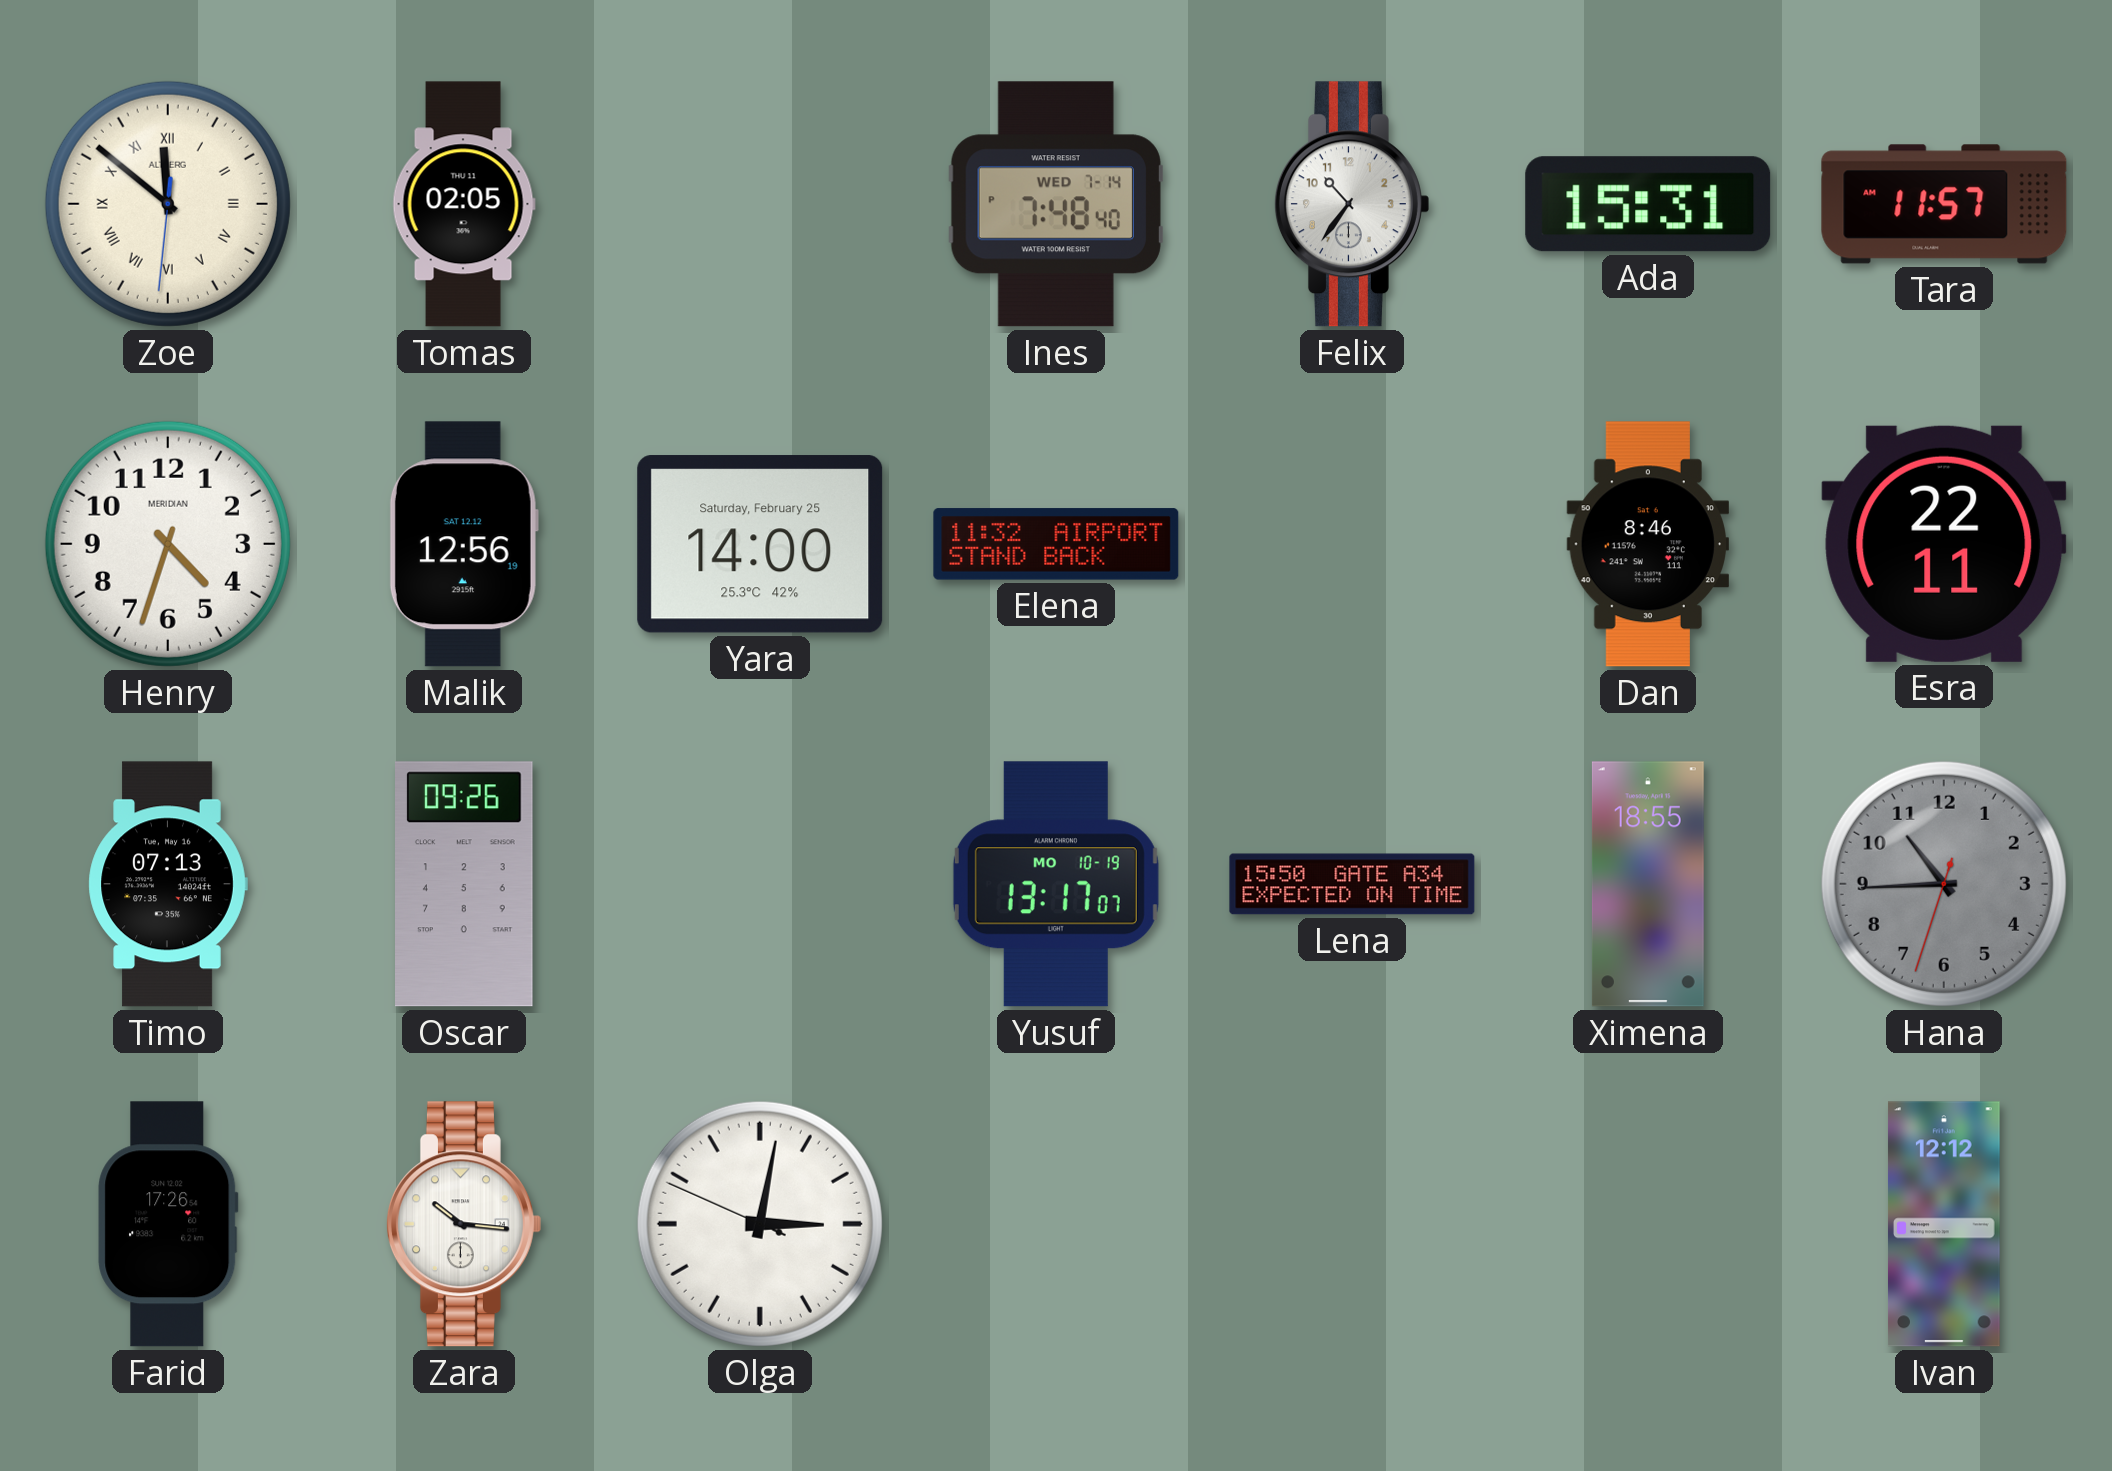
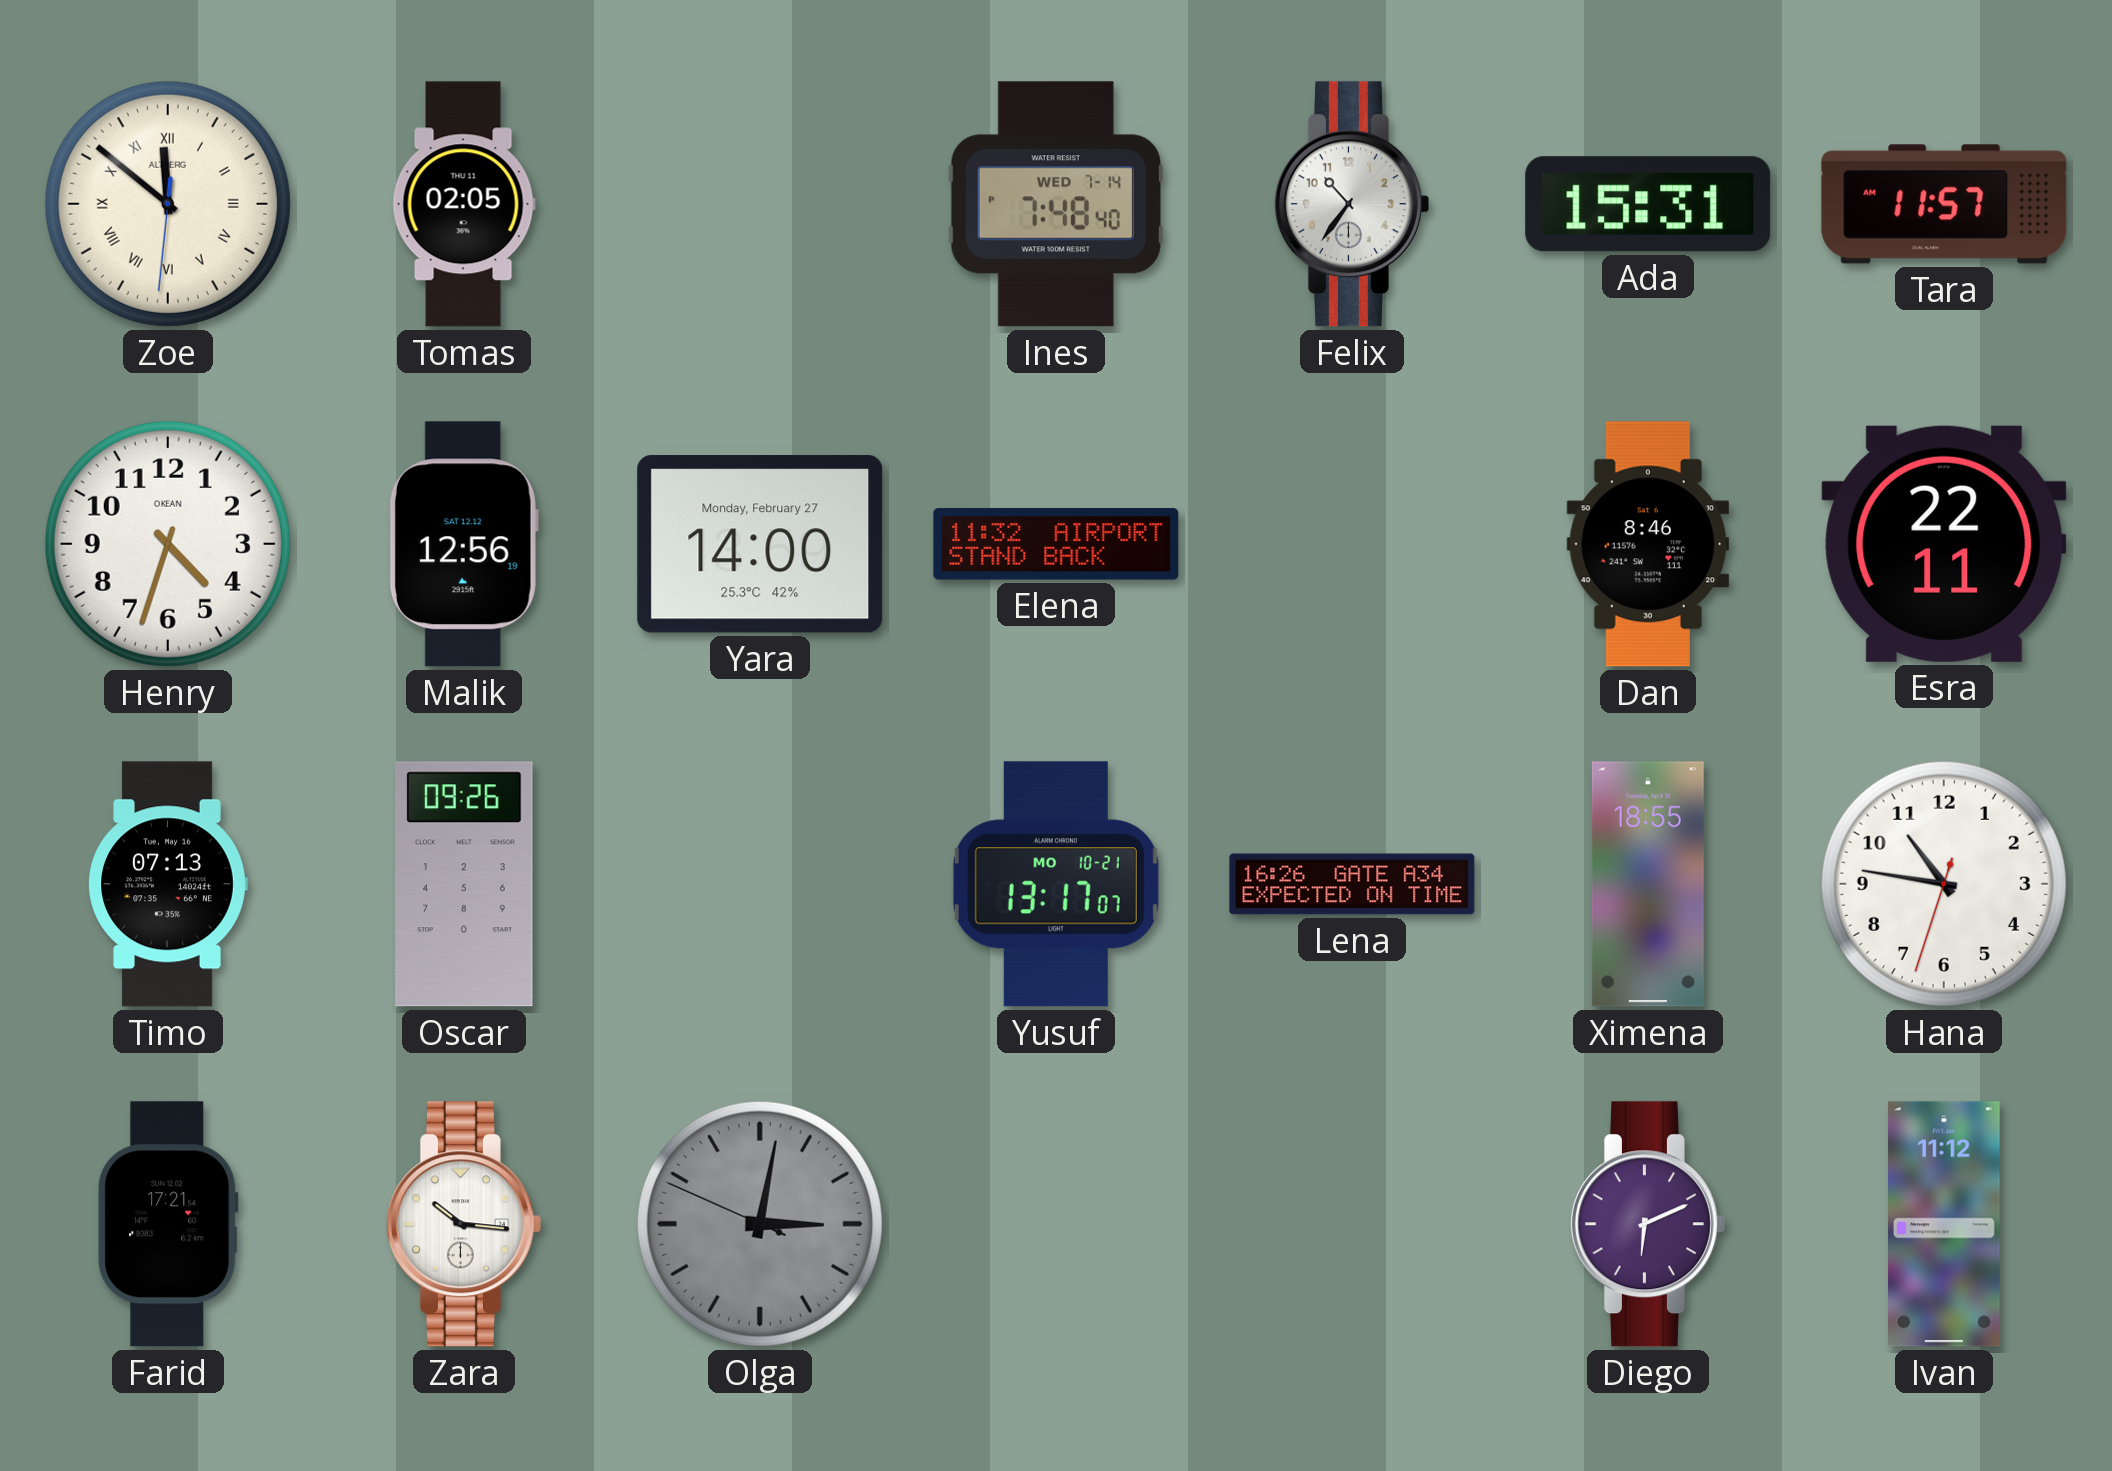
Henry brand: MERIDIAN -> OKEAN (168, 544)
Yara date: Saturday, February 25 -> Monday, February 27 (760, 544)
Yusuf date: MO 10-19 -> MO 10-21 (1056, 884)
Lena: 15:50 -> 16:26 (1352, 884)
Hana: 10:44 -> 10:46 (1944, 884)
Hana dial: grey -> white (1944, 884)
Farid: 17:26 -> 17:21 (168, 1224)
Olga dial: white -> grey (760, 1224)
Diego: none -> 6:11 (1647, 1224)
Ivan: 12:12 -> 11:12 (1944, 1224)
